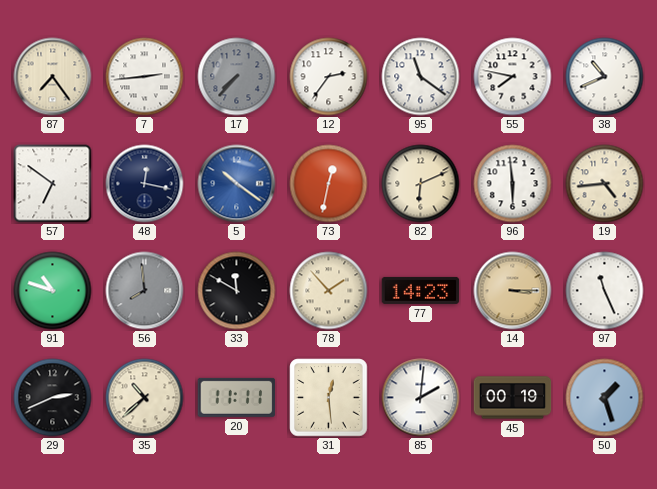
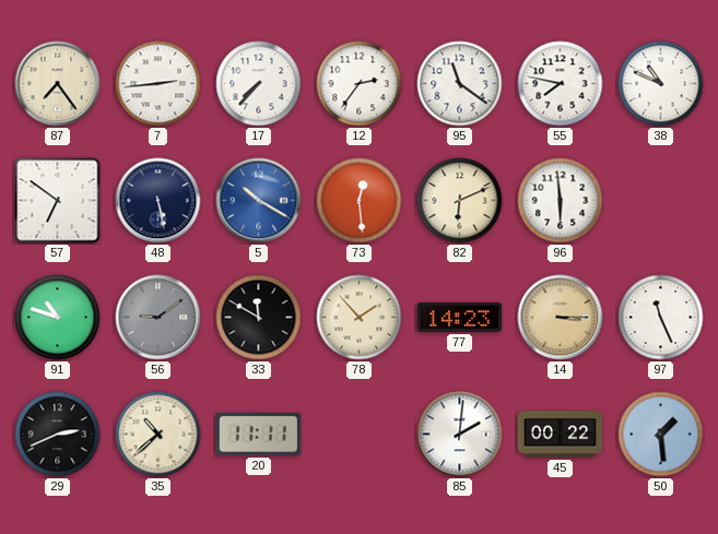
17 dial: grey -> white (259, 84)
38: 10:41 -> 10:49 (661, 84)
48: 12:17 -> 5:28 (158, 201)
5: 10:21 -> 10:20 (259, 201)
73: 12:32 -> 12:29 (360, 201)
19: 4:44 -> none (605, 184)
56: 7:59 -> 9:09 (158, 318)
31: 12:29 -> none (329, 398)
45: 00:19 -> 00:22 (561, 435)
50: 1:27 -> 1:29 (661, 435)
